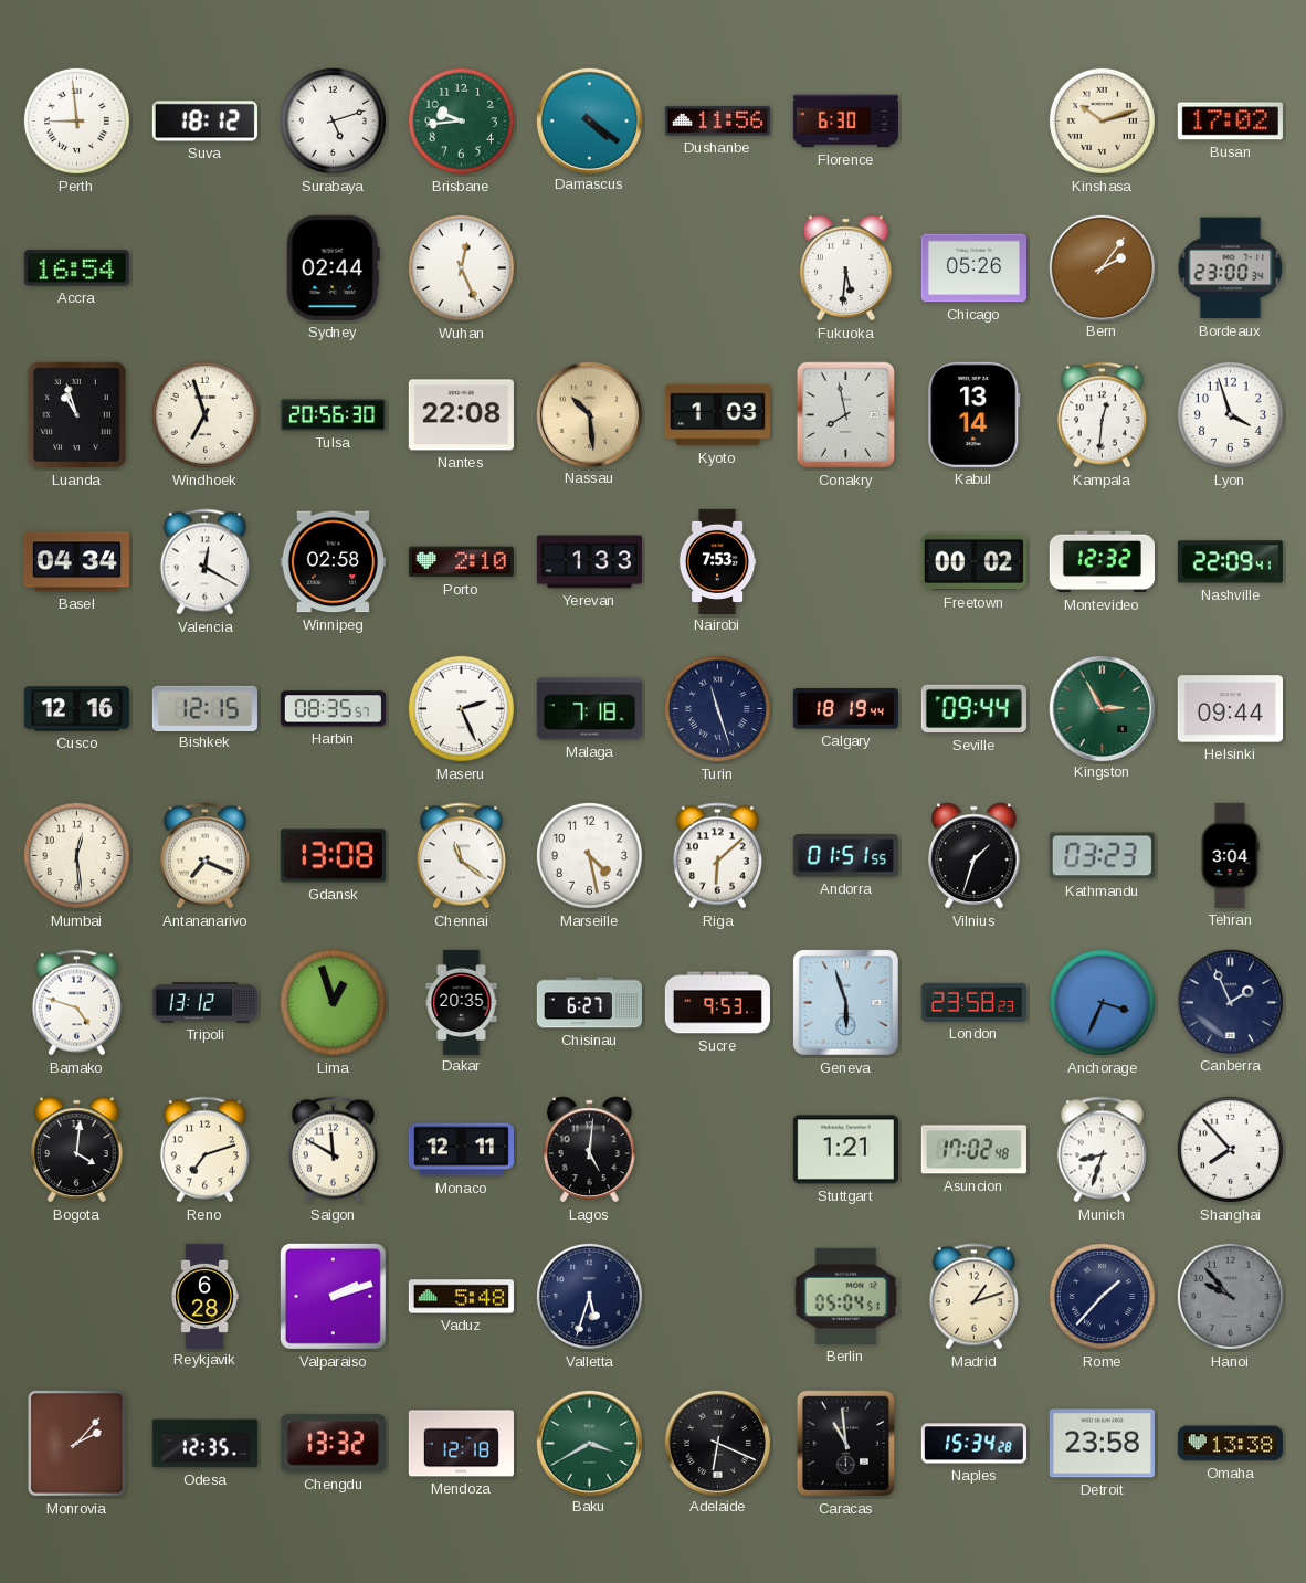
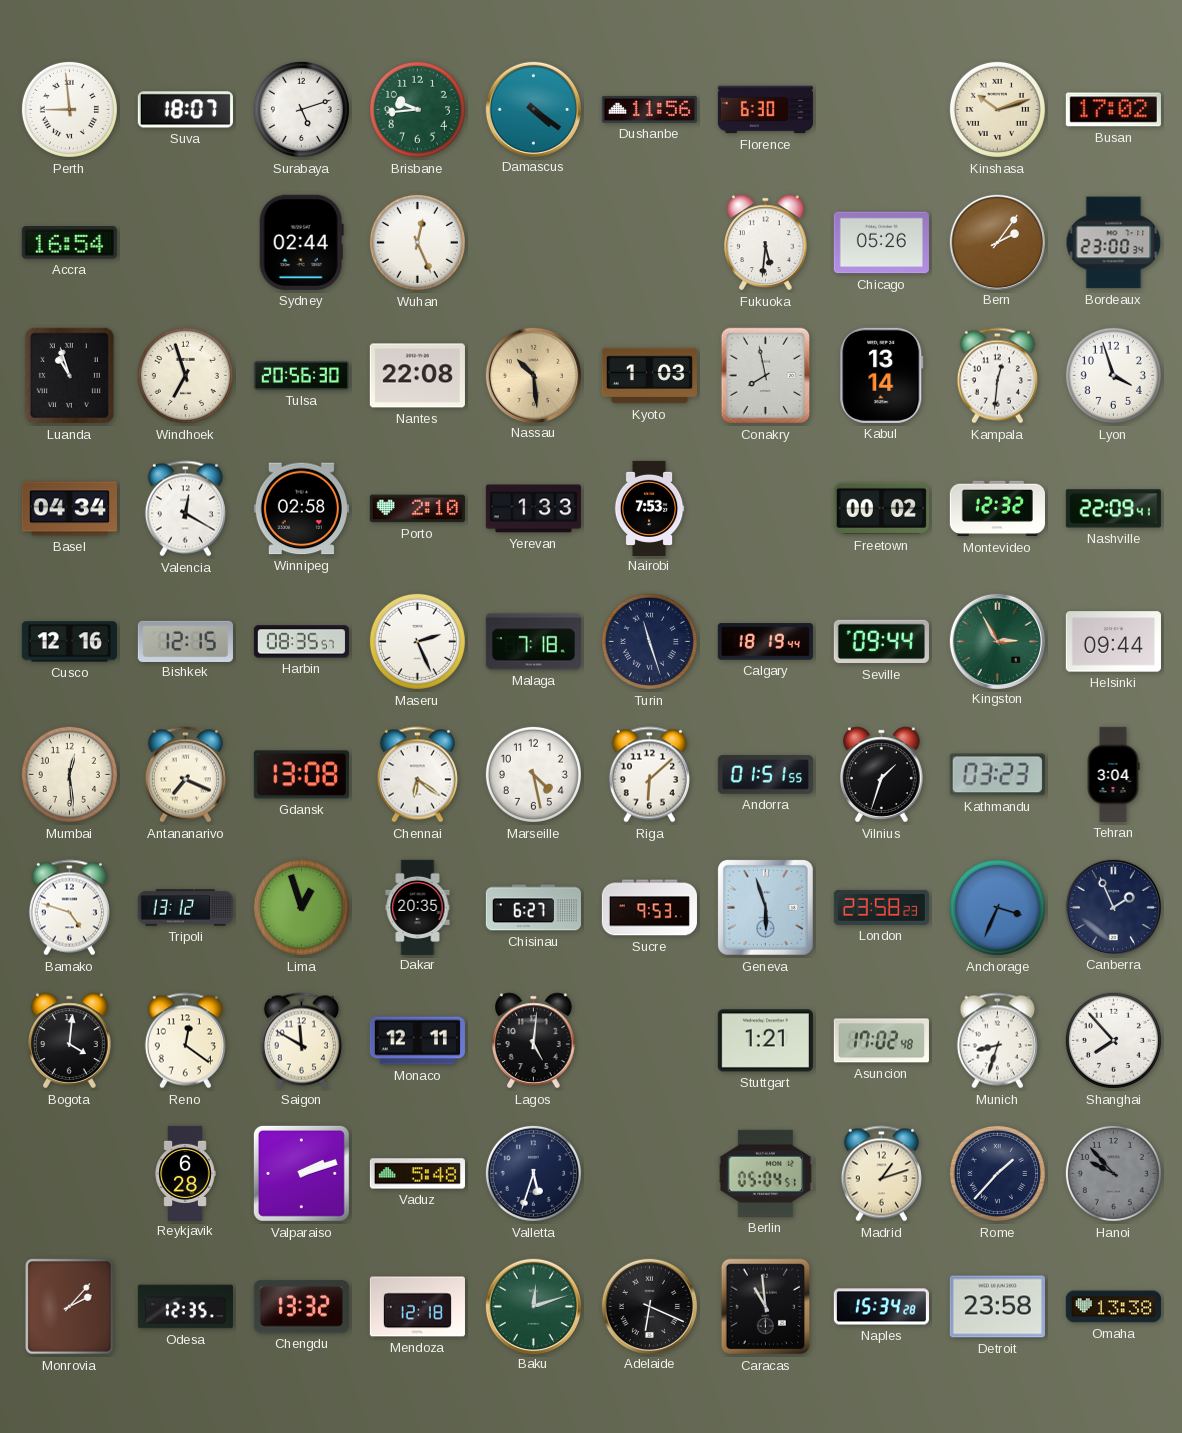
Suva: 18:12 -> 18:07 (185, 110)
Chennai: 11:21 -> 6:21 (417, 775)
Reno: 7:12 -> 12:21 (185, 1041)
Baku: 3:40 -> 12:12 (533, 1306)
